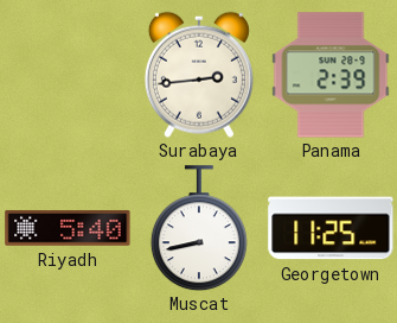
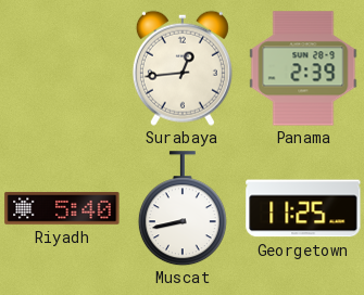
Surabaya: 2:44 -> 12:44 (183, 68)
